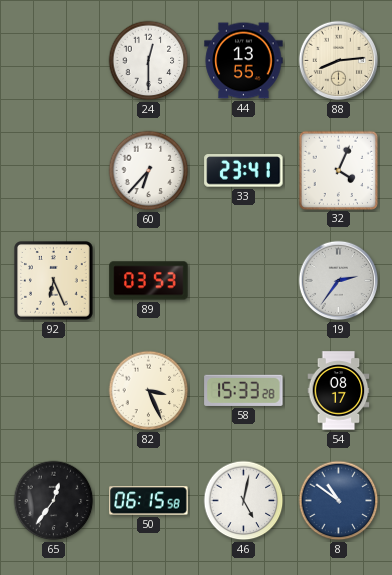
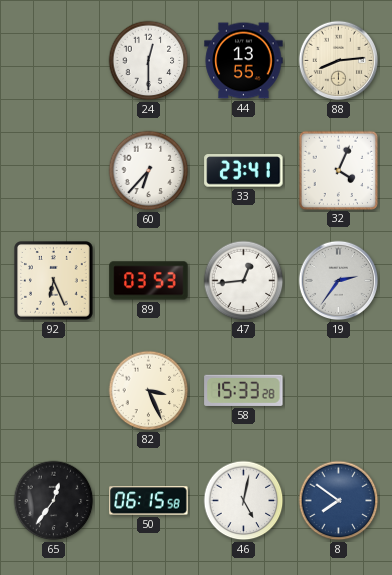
47: none -> 12:44 (244, 281)
54: 08:17 -> none (339, 391)
8: 10:51 -> 7:51 (339, 501)
